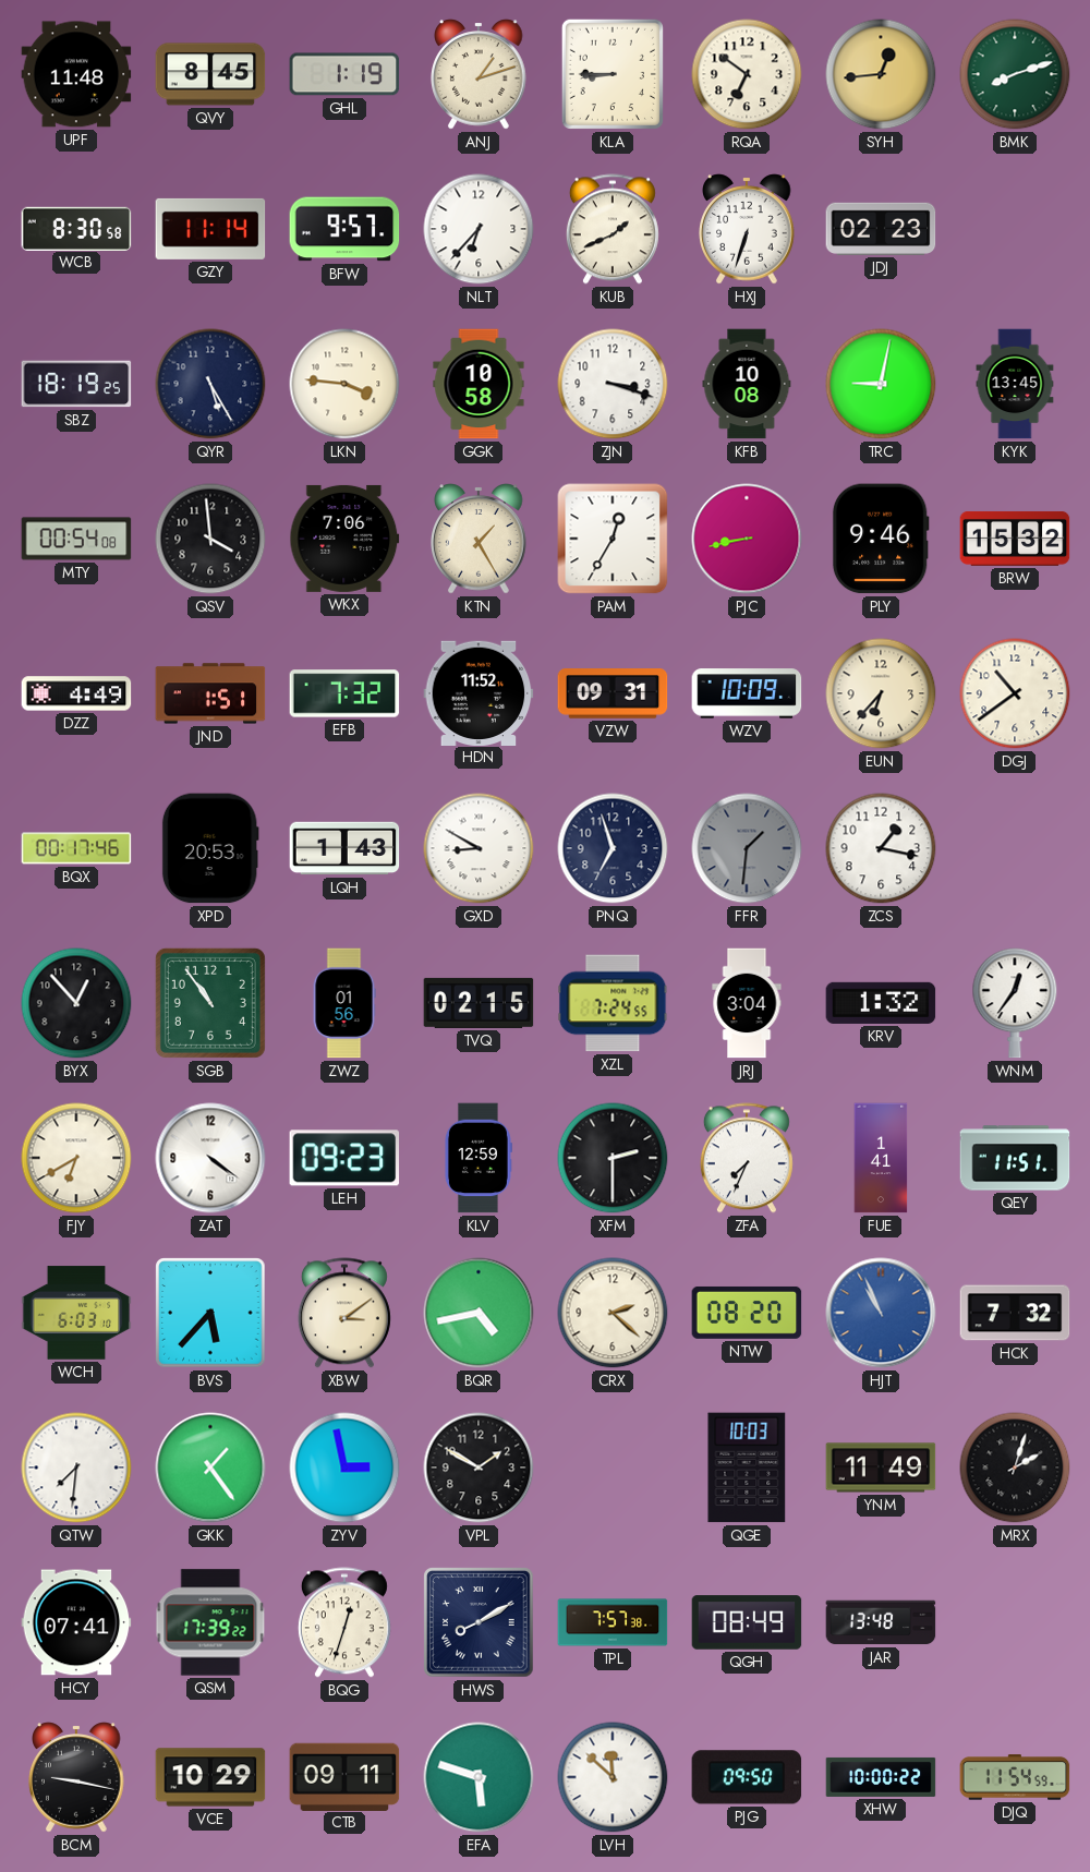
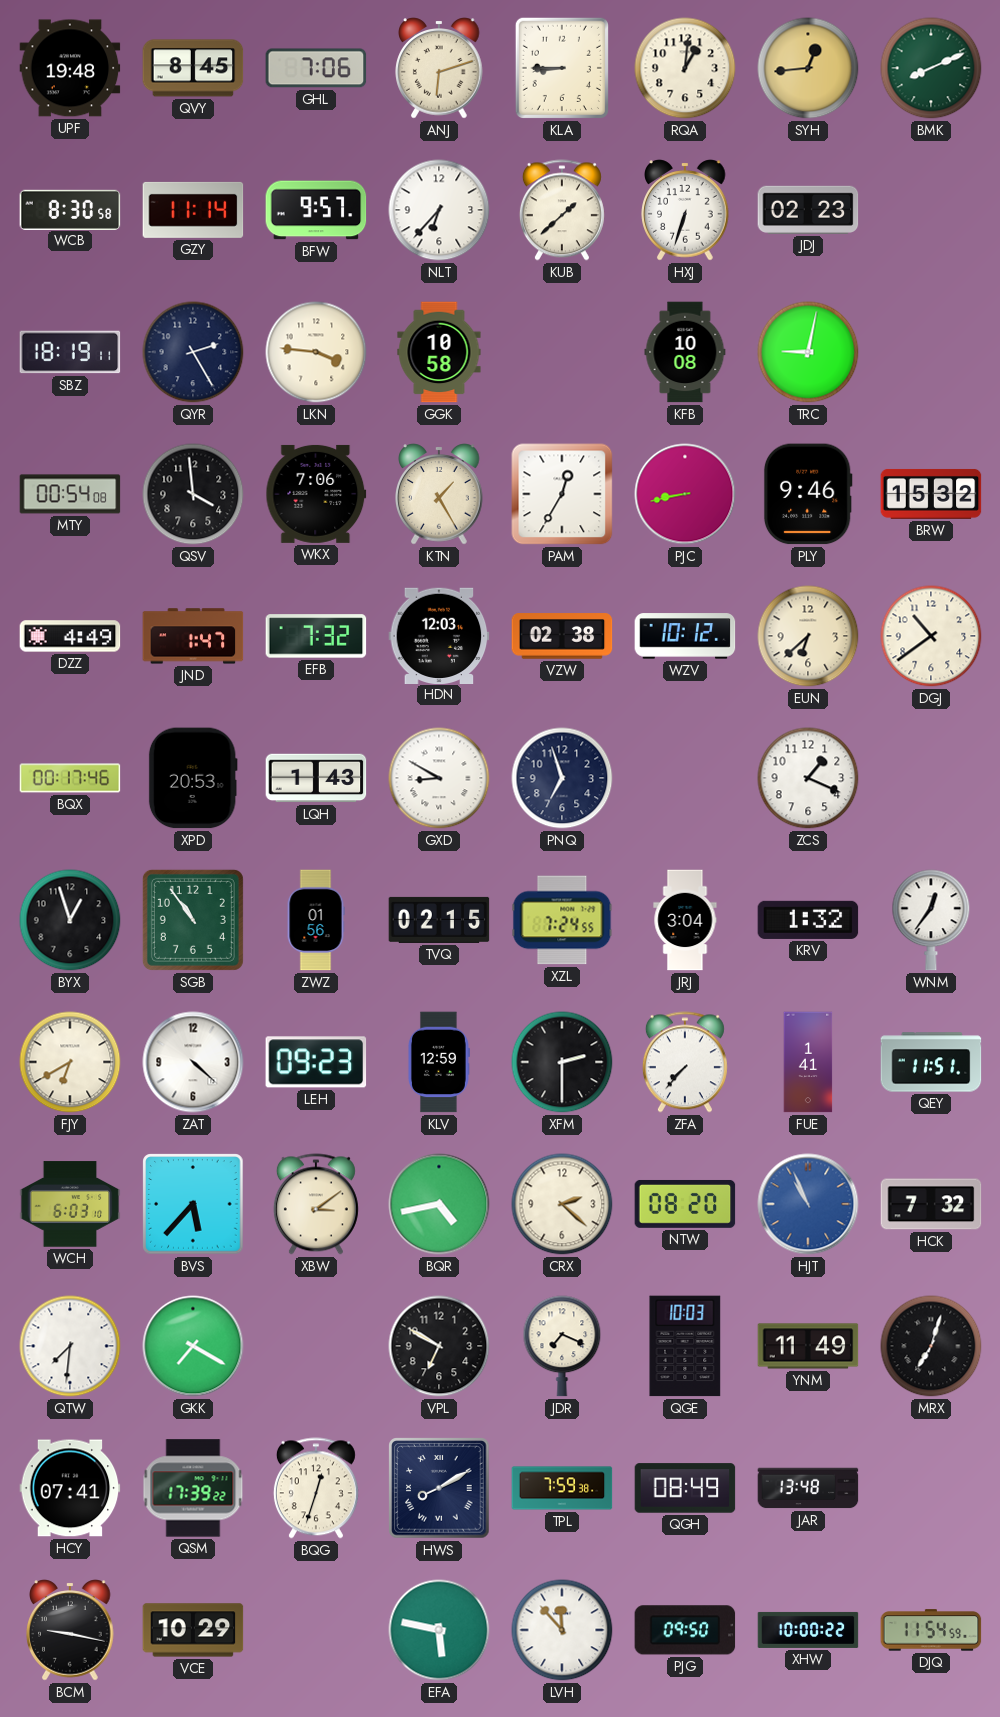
UPF: 11:48 -> 19:48 (70, 68)
GHL: 1:19 -> 7:06 (316, 68)
ANJ: 1:12 -> 6:12 (439, 68)
RQA: 6:51 -> 1:01 (685, 68)
BMK: 8:12 -> 8:11 (931, 68)
KUB: 1:41 -> 1:38 (562, 210)
SBZ: 18:19:25 -> 18:19:11 (70, 352)
QYR: 5:25 -> 2:25 (193, 352)
ZJN: 3:18 -> none (613, 384)
KYK: 13:45 -> none (1015, 384)
JND: 1:51 -> 1:47 (193, 636)
HDN: 11:52 -> 12:03 (439, 635)
VZW: 09:31 -> 02:38 (562, 636)
WZV: 10:09 -> 10:12 (685, 636)
EUN: 6:37 -> 6:38 (808, 636)
FFR: 1:31 -> none (747, 848)
ZCS: 1:17 -> 1:19 (808, 778)
BYX: 12:53 -> 12:57 (70, 920)
ZAT: 4:21 -> 4:22 (193, 1062)
ZFA: 7:34 -> 7:37 (685, 1062)
GKK: 1:24 -> 7:20 (193, 1346)
ZYV: 2:58 -> none (344, 1468)
VPL: 1:50 -> 6:50 (439, 1346)
JDR: none -> 7:19 (562, 1346)
MRX: 2:03 -> 7:03 (931, 1346)
TPL: 7:57 -> 7:59 (562, 1488)
CTB: 09:11 -> none (344, 1776)
EFA: 5:48 -> 5:47 (439, 1630)
LVH: 11:52 -> 11:53 (562, 1630)
